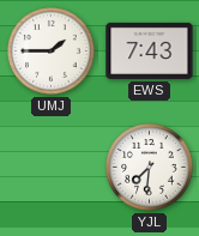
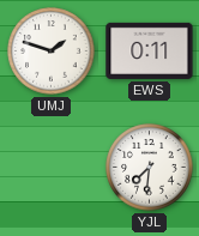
UMJ: 1:45 -> 1:48 (52, 52)
EWS: 7:43 -> 0:11 (150, 50)
